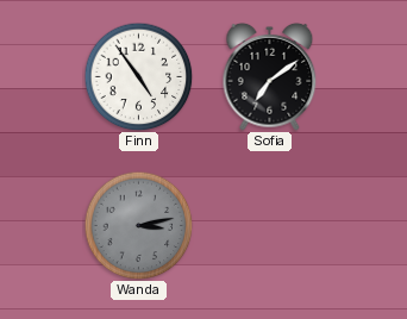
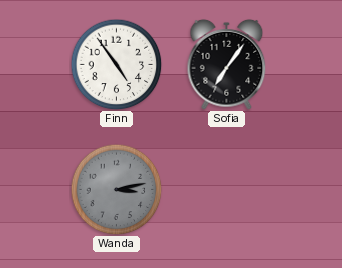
Sofia: 7:09 -> 7:06 (227, 64)
